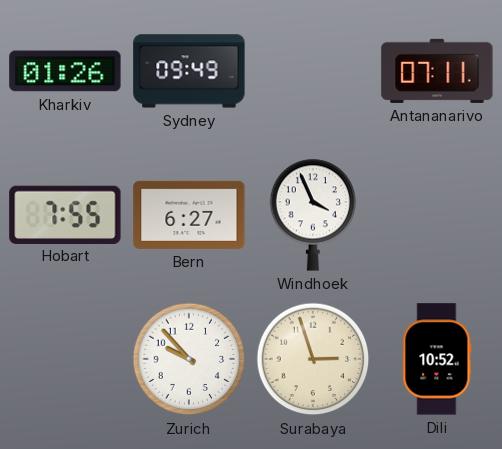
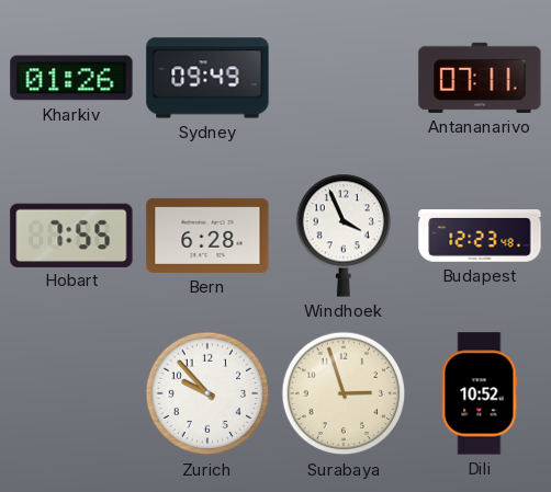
Bern: 6:27 -> 6:28 (207, 236)
Budapest: none -> 12:23 (480, 236)
